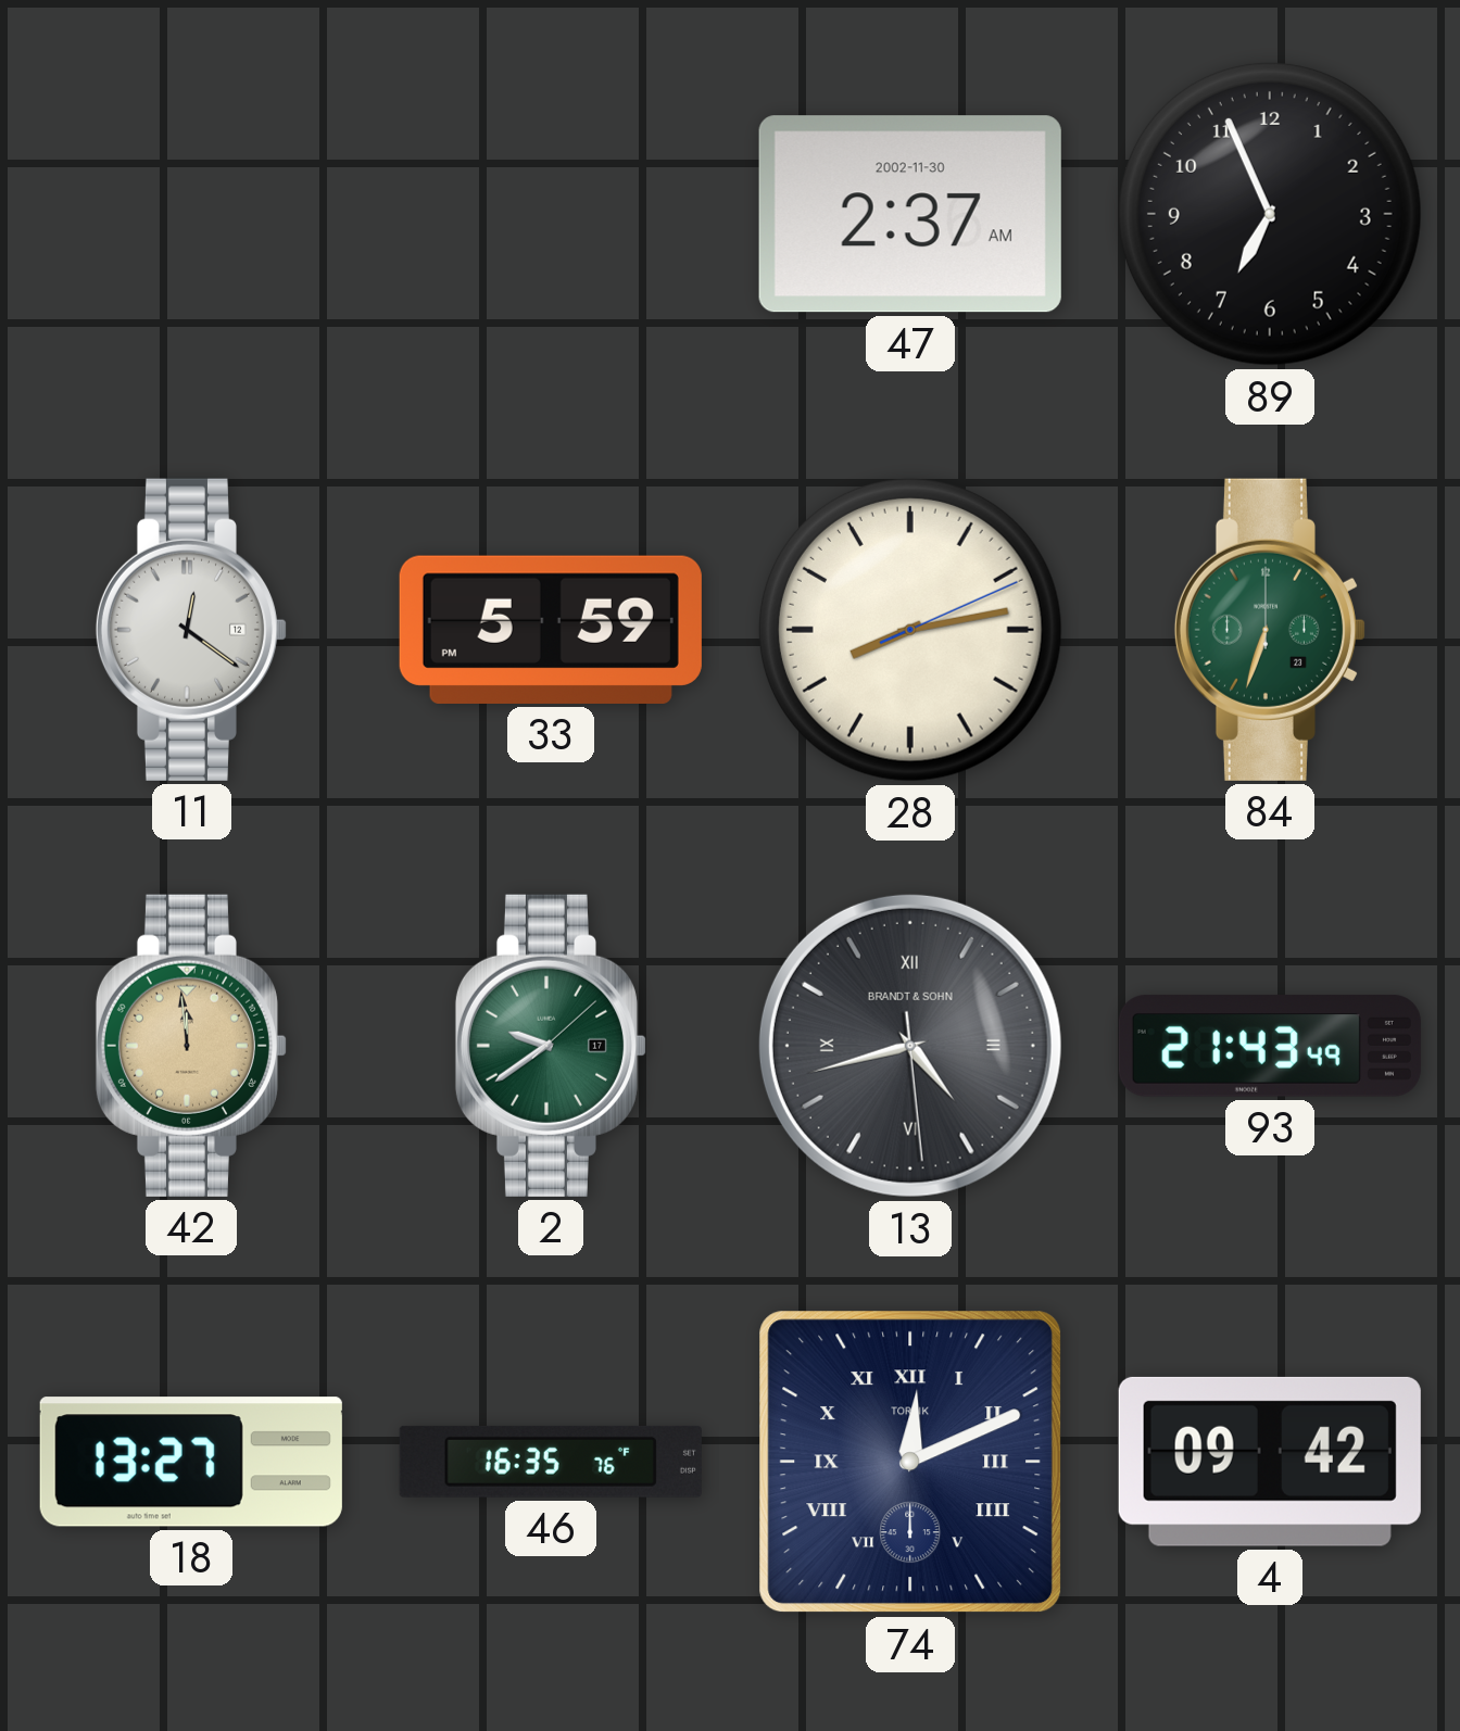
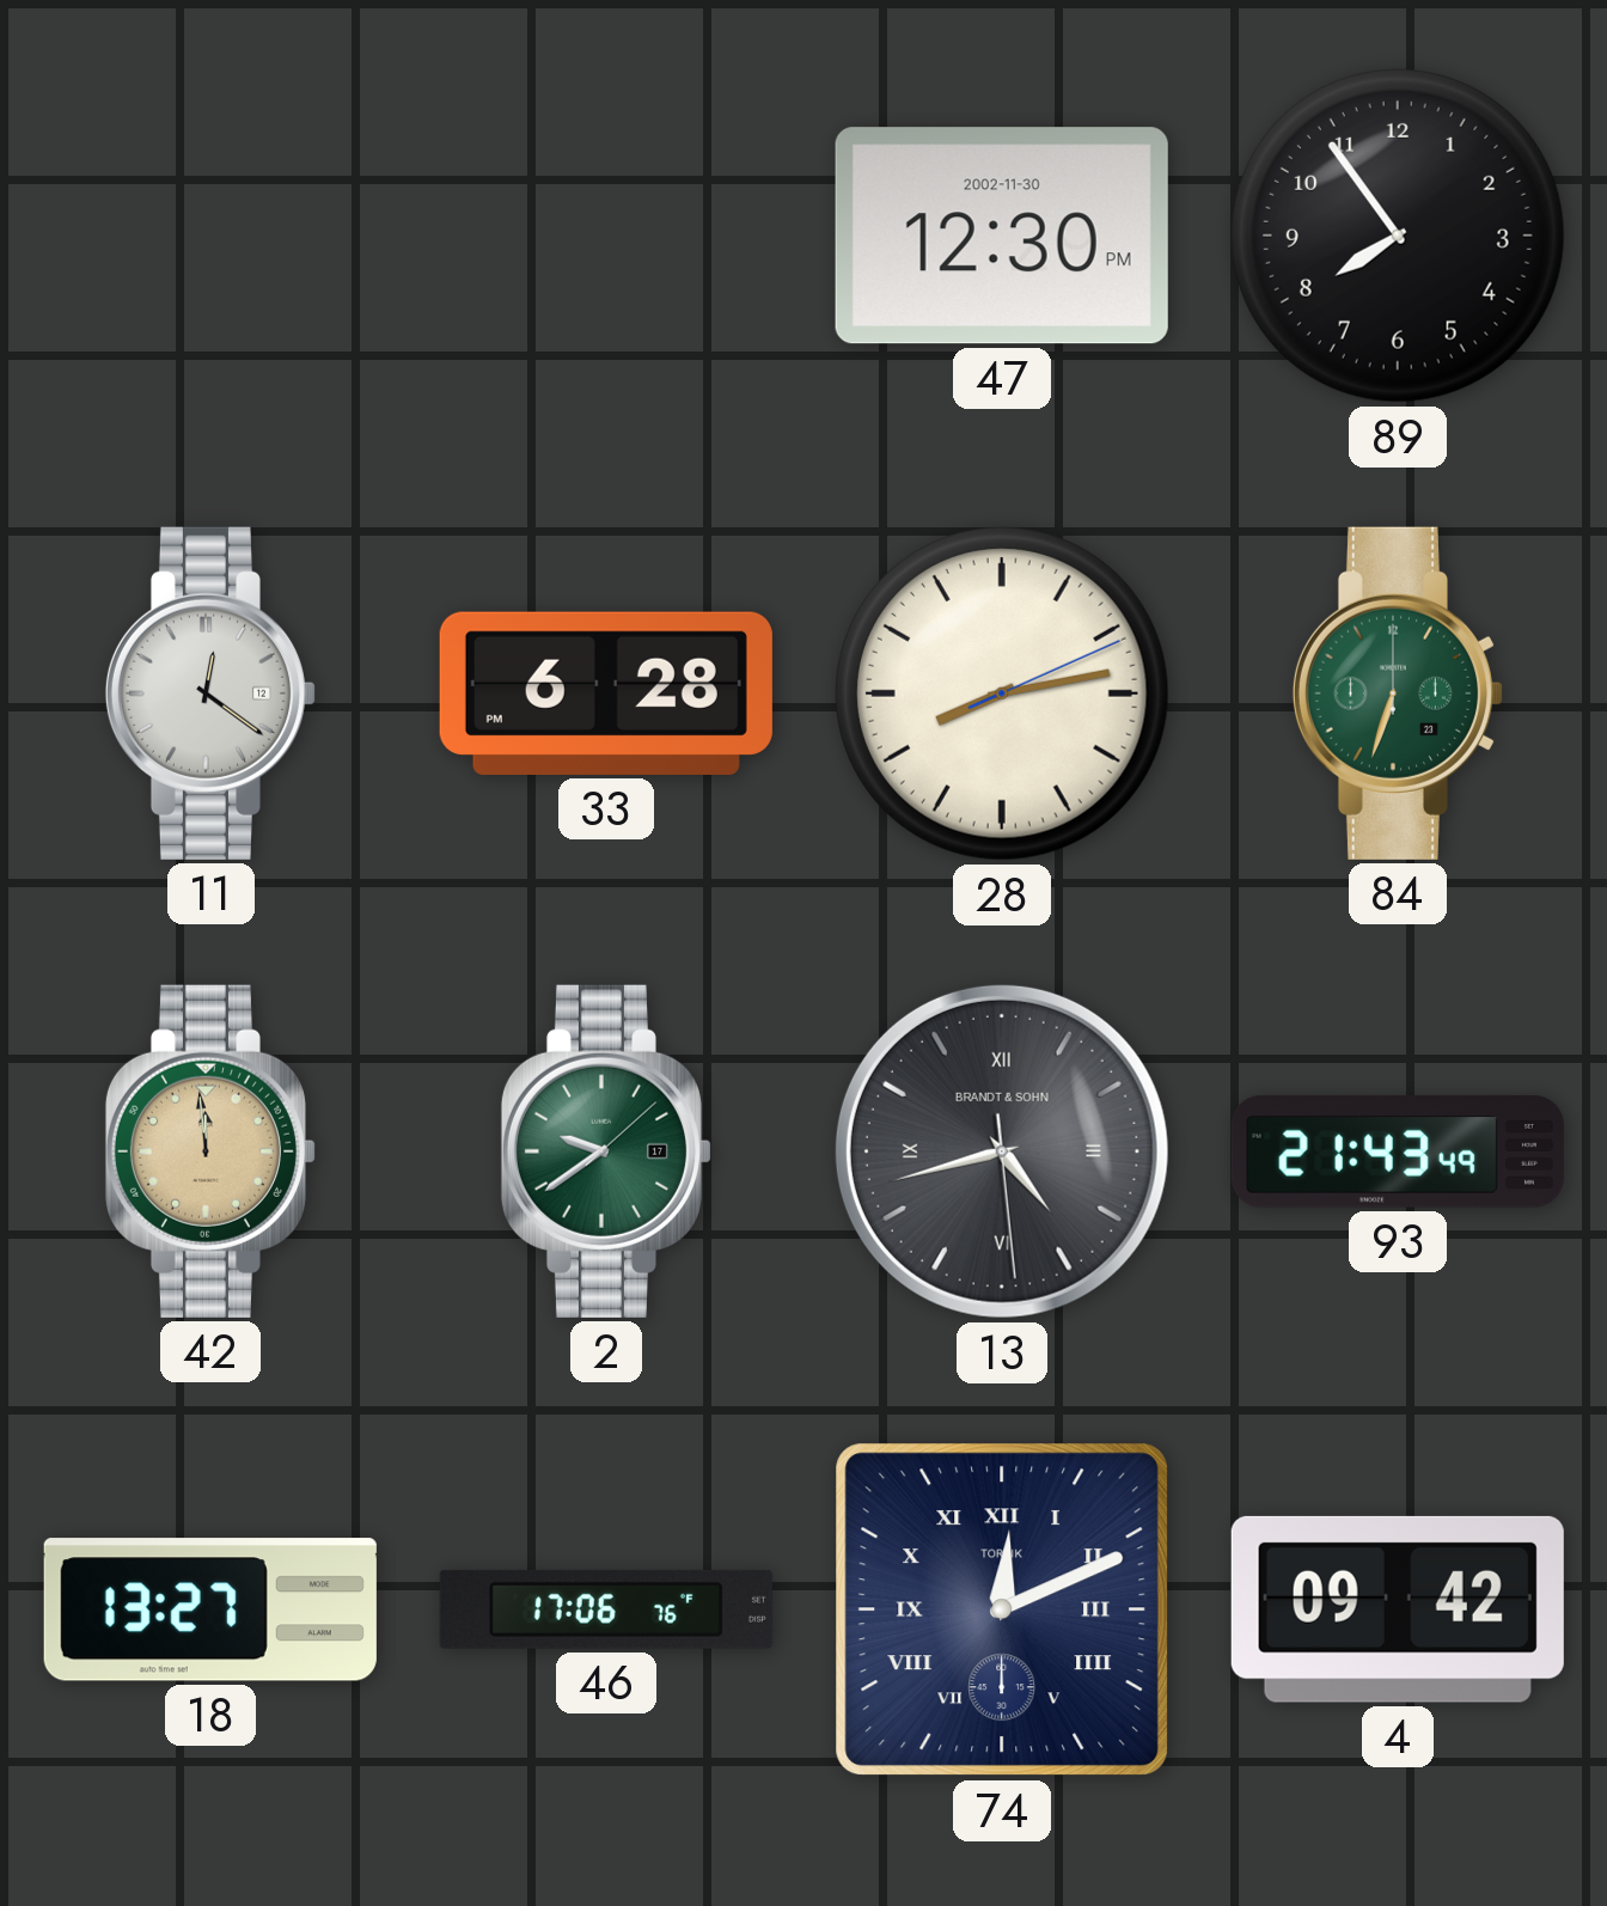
47: 2:37 -> 12:30 (1002, 236)
89: 6:56 -> 7:54 (1398, 236)
33: 5:59 -> 6:28 (606, 694)
46: 16:35 -> 17:06 (606, 1609)
